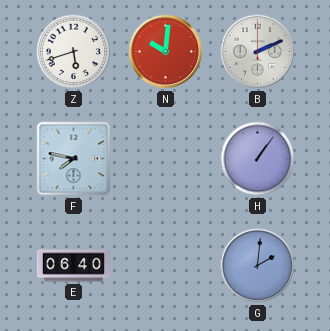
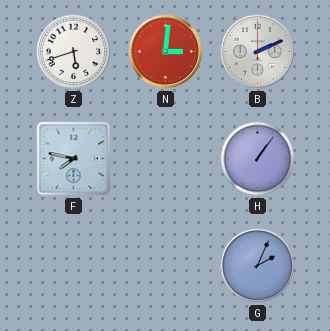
N: 10:01 -> 3:01 (166, 52)
E: 06:40 -> none (73, 266)
G: 2:01 -> 2:04 (258, 266)
